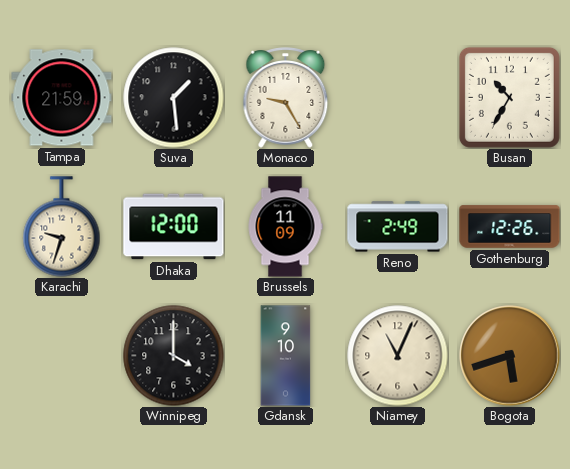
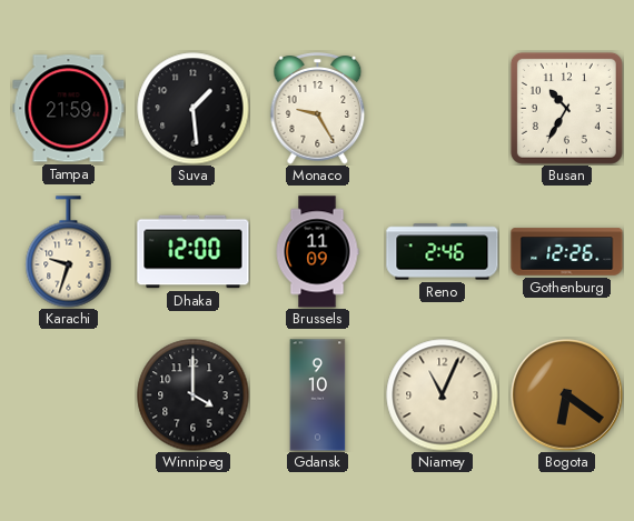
Reno: 2:49 -> 2:46 (443, 252)
Bogota: 5:42 -> 6:21 (567, 395)
